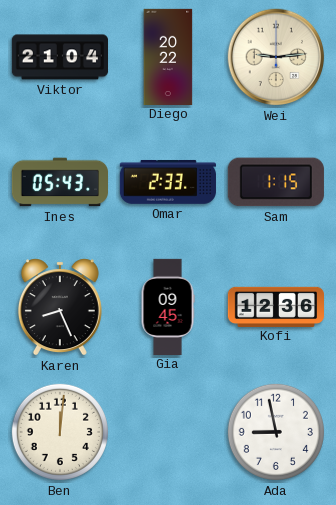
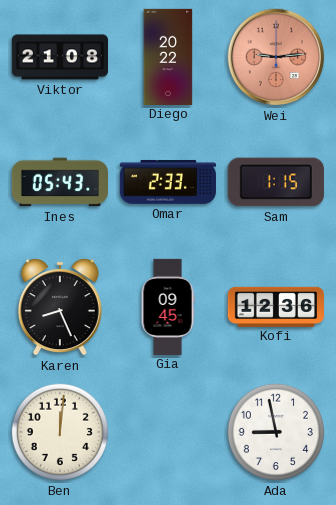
Viktor: 21:04 -> 21:08 (59, 57)
Wei dial: cream -> salmon (276, 57)
